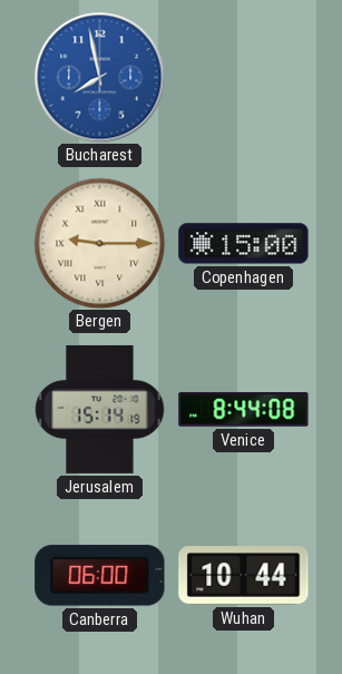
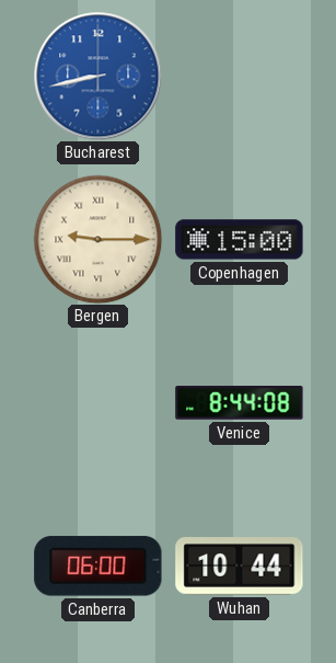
Bucharest: 7:58 -> 8:43 (97, 76)
Jerusalem: 15:14 -> none (100, 409)
